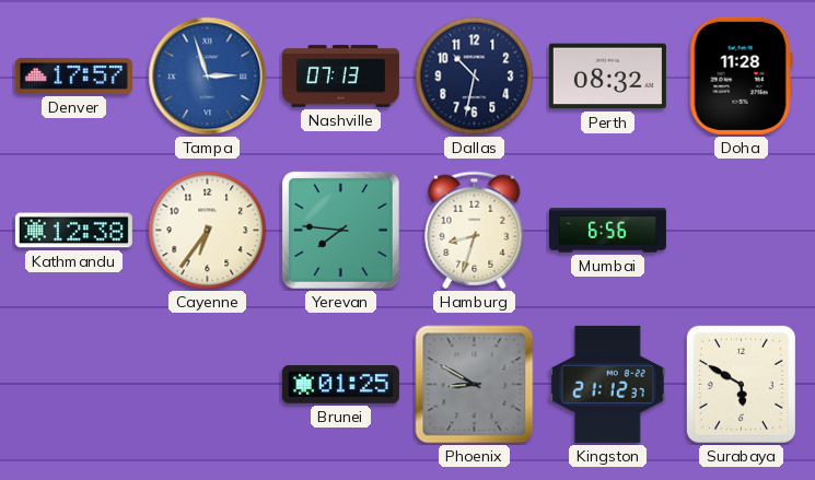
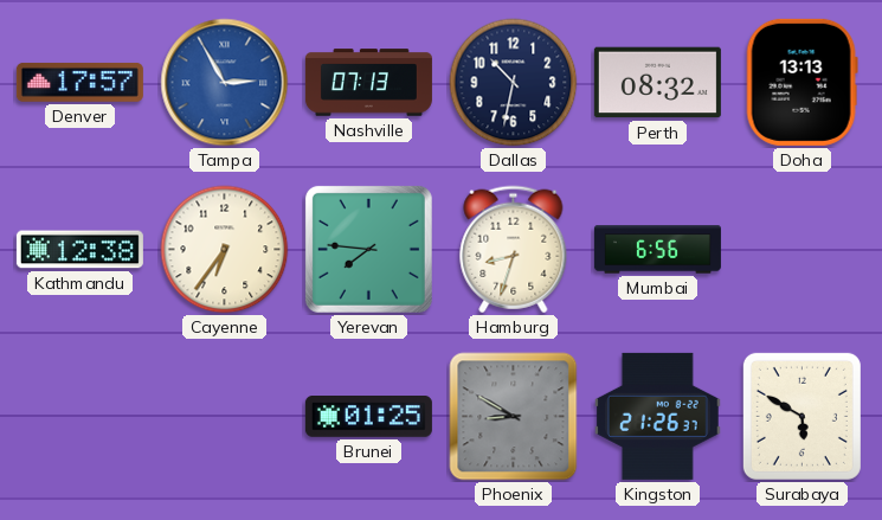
Tampa: 2:57 -> 2:55 (225, 83)
Doha: 11:28 -> 13:13 (801, 82)
Kingston: 21:12 -> 21:26 (658, 416)
